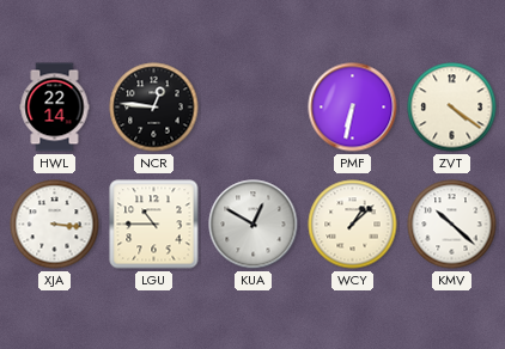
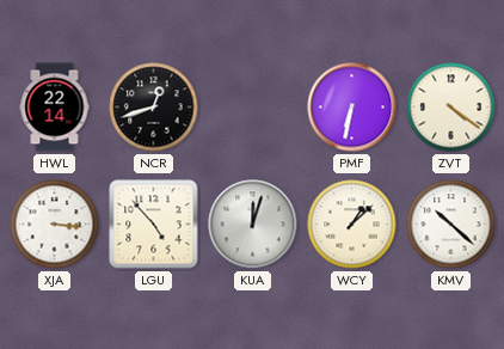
NCR: 12:46 -> 12:42 (154, 108)
LGU: 10:45 -> 4:53 (154, 225)
KUA: 12:50 -> 12:03 (253, 225)
